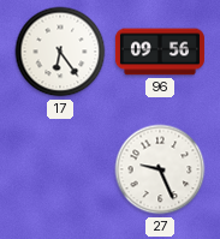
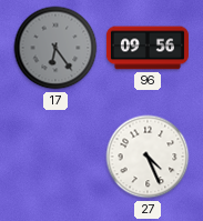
17 dial: white -> grey (55, 48)
27: 9:26 -> 4:26 (148, 157)
